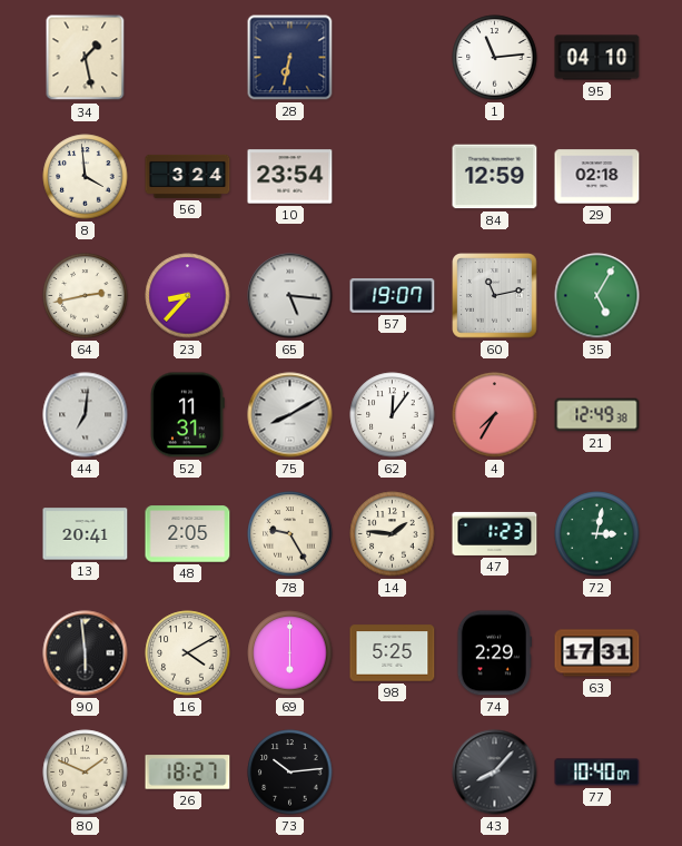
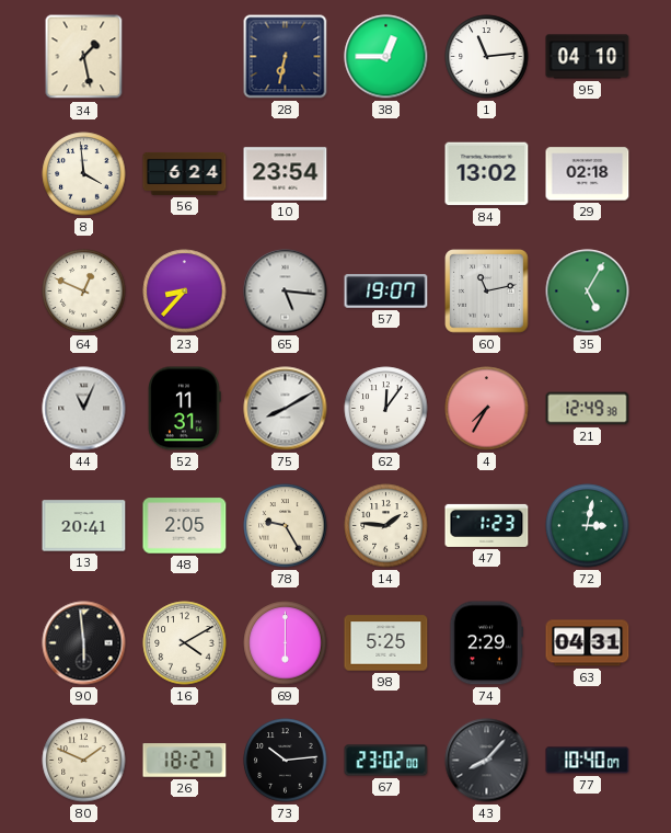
38: none -> 12:45 (386, 57)
56: 3:24 -> 6:24 (185, 173)
84: 12:59 -> 13:02 (487, 174)
64: 2:43 -> 12:49 (84, 292)
44: 7:01 -> 11:04 (84, 409)
63: 17:31 -> 04:31 (588, 643)
67: none -> 23:02 (386, 761)
